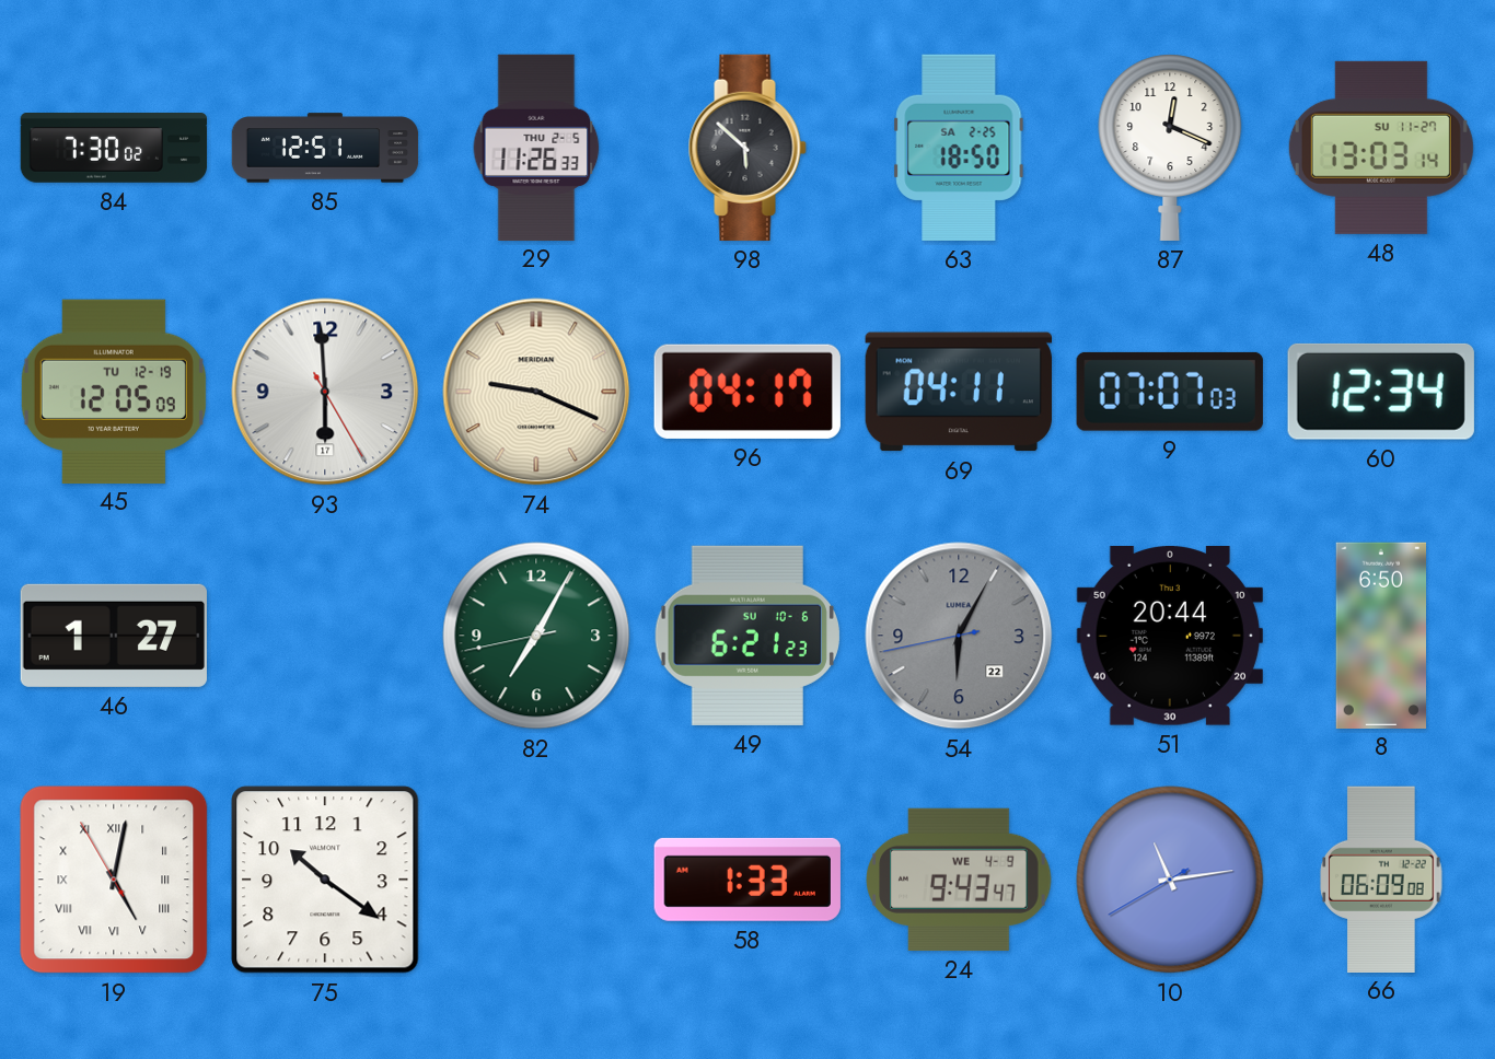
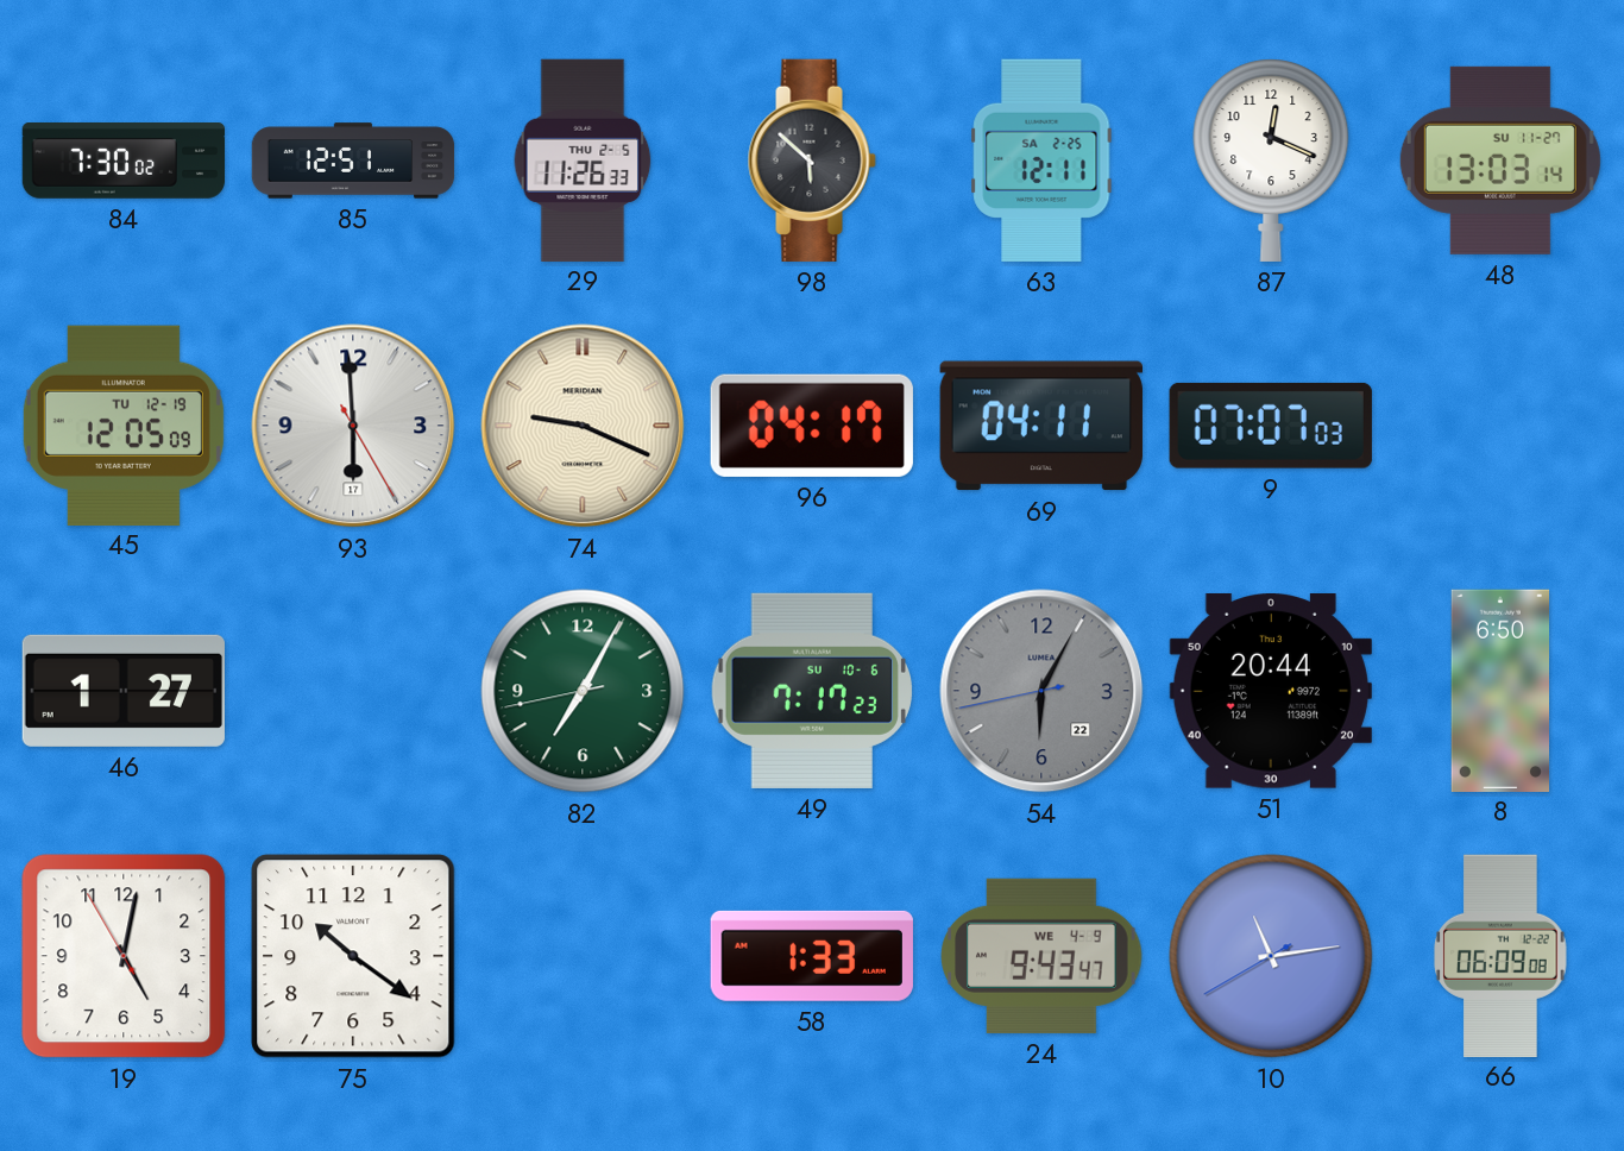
63: 18:50 -> 12:11 (1041, 161)
60: 12:34 -> none (1381, 392)
49: 6:21 -> 7:17 (812, 691)
19 numerals: Roman -> Arabic (124, 956)
